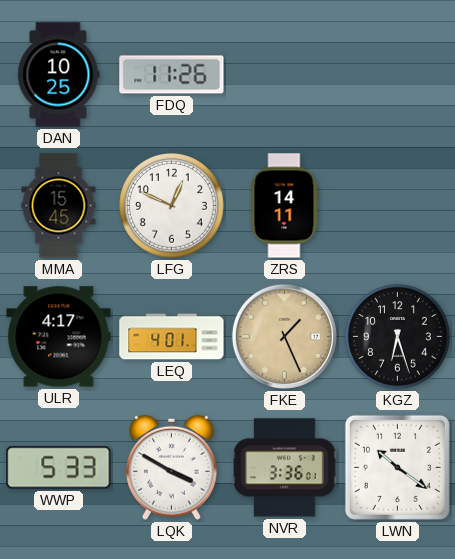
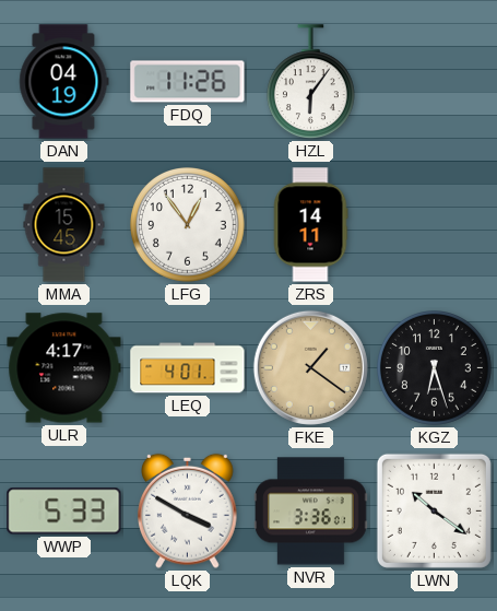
DAN: 10:25 -> 04:19 (64, 82)
HZL: none -> 6:06 (310, 82)
LFG: 12:49 -> 12:54 (188, 225)
FKE: 1:26 -> 1:21 (310, 367)
